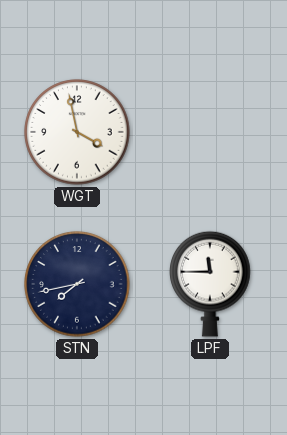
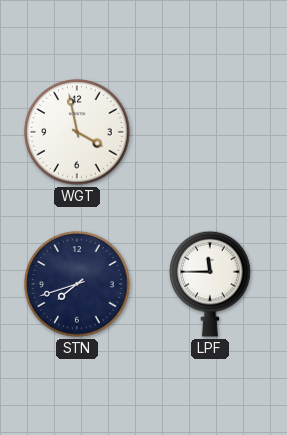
STN: 7:43 -> 7:42 (77, 284)
